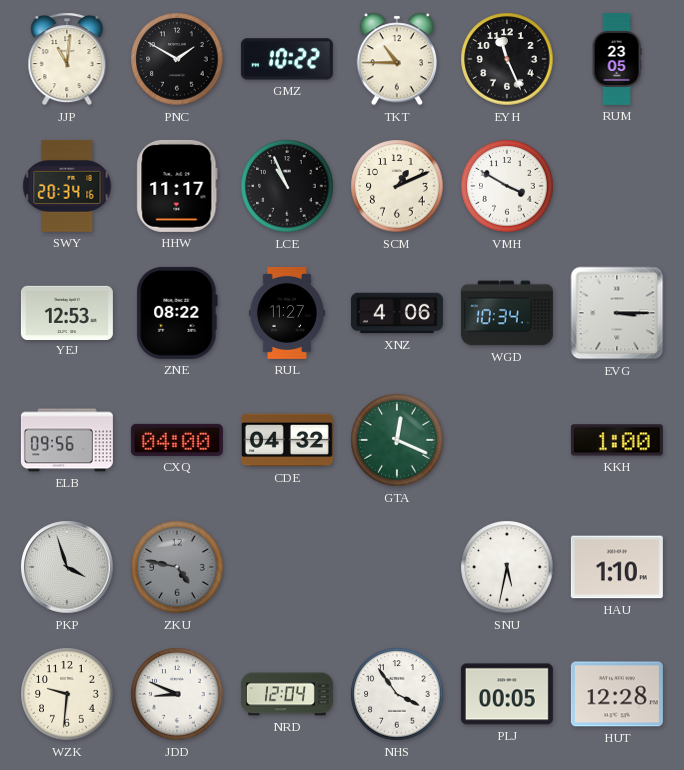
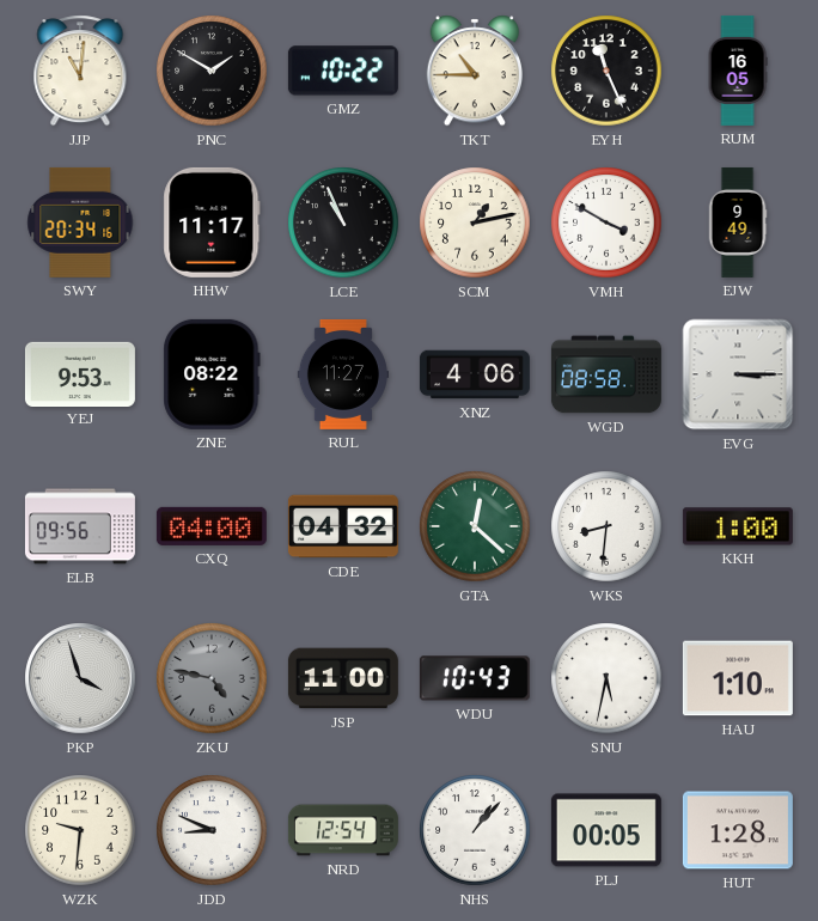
RUM: 23:05 -> 16:05 (738, 71)
SCM: 1:11 -> 1:13 (475, 222)
EJW: none -> 9:49 (738, 222)
YEJ: 12:53 -> 9:53 (80, 373)
WGD: 10:34 -> 08:58 (606, 374)
GTA: 12:19 -> 12:22 (475, 526)
WKS: none -> 8:31 (606, 526)
JSP: none -> 11:00 (343, 678)
WDU: none -> 10:43 (475, 678)
NRD: 12:04 -> 12:54 (343, 830)
NHS: 3:54 -> 1:07 (475, 830)
HUT: 12:28 -> 1:28 (738, 830)
